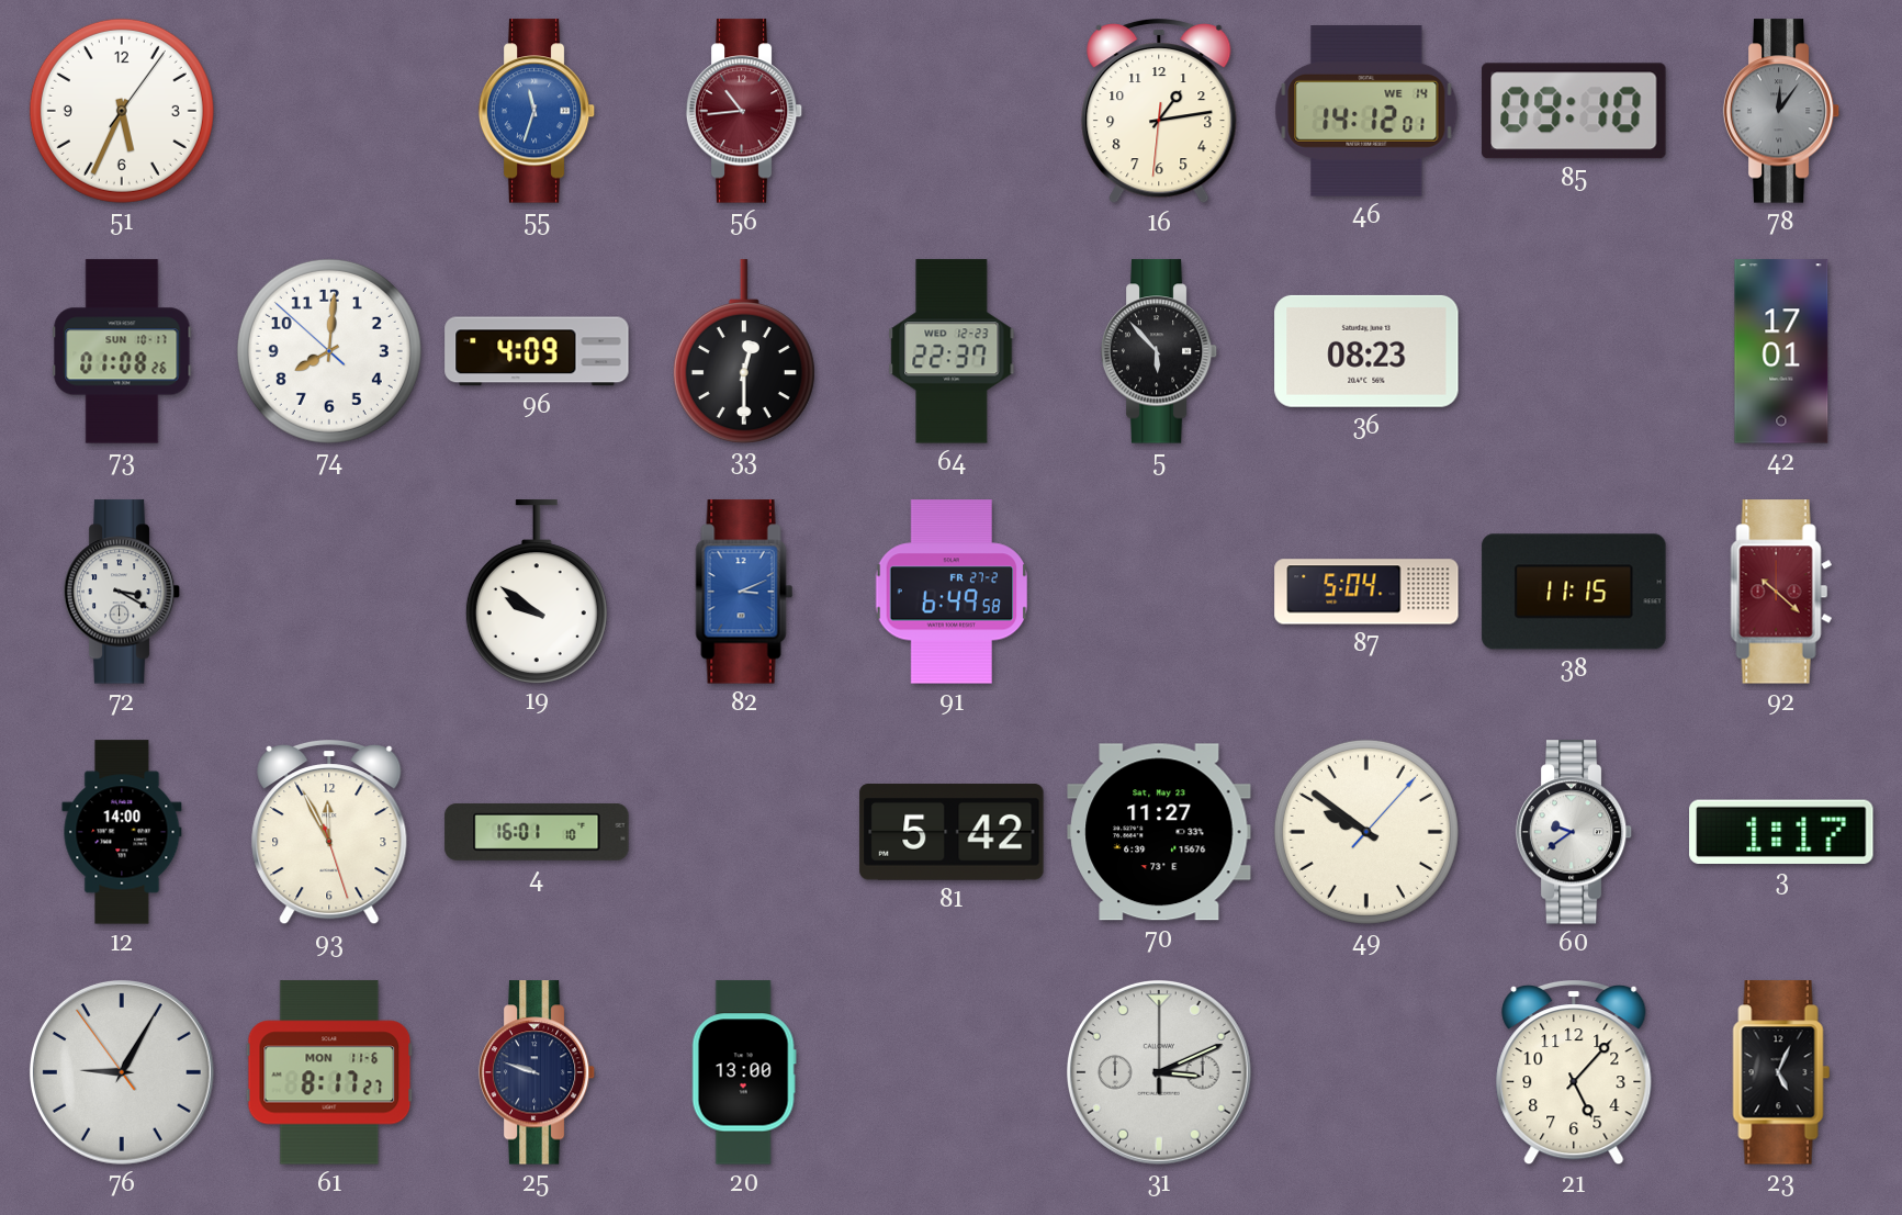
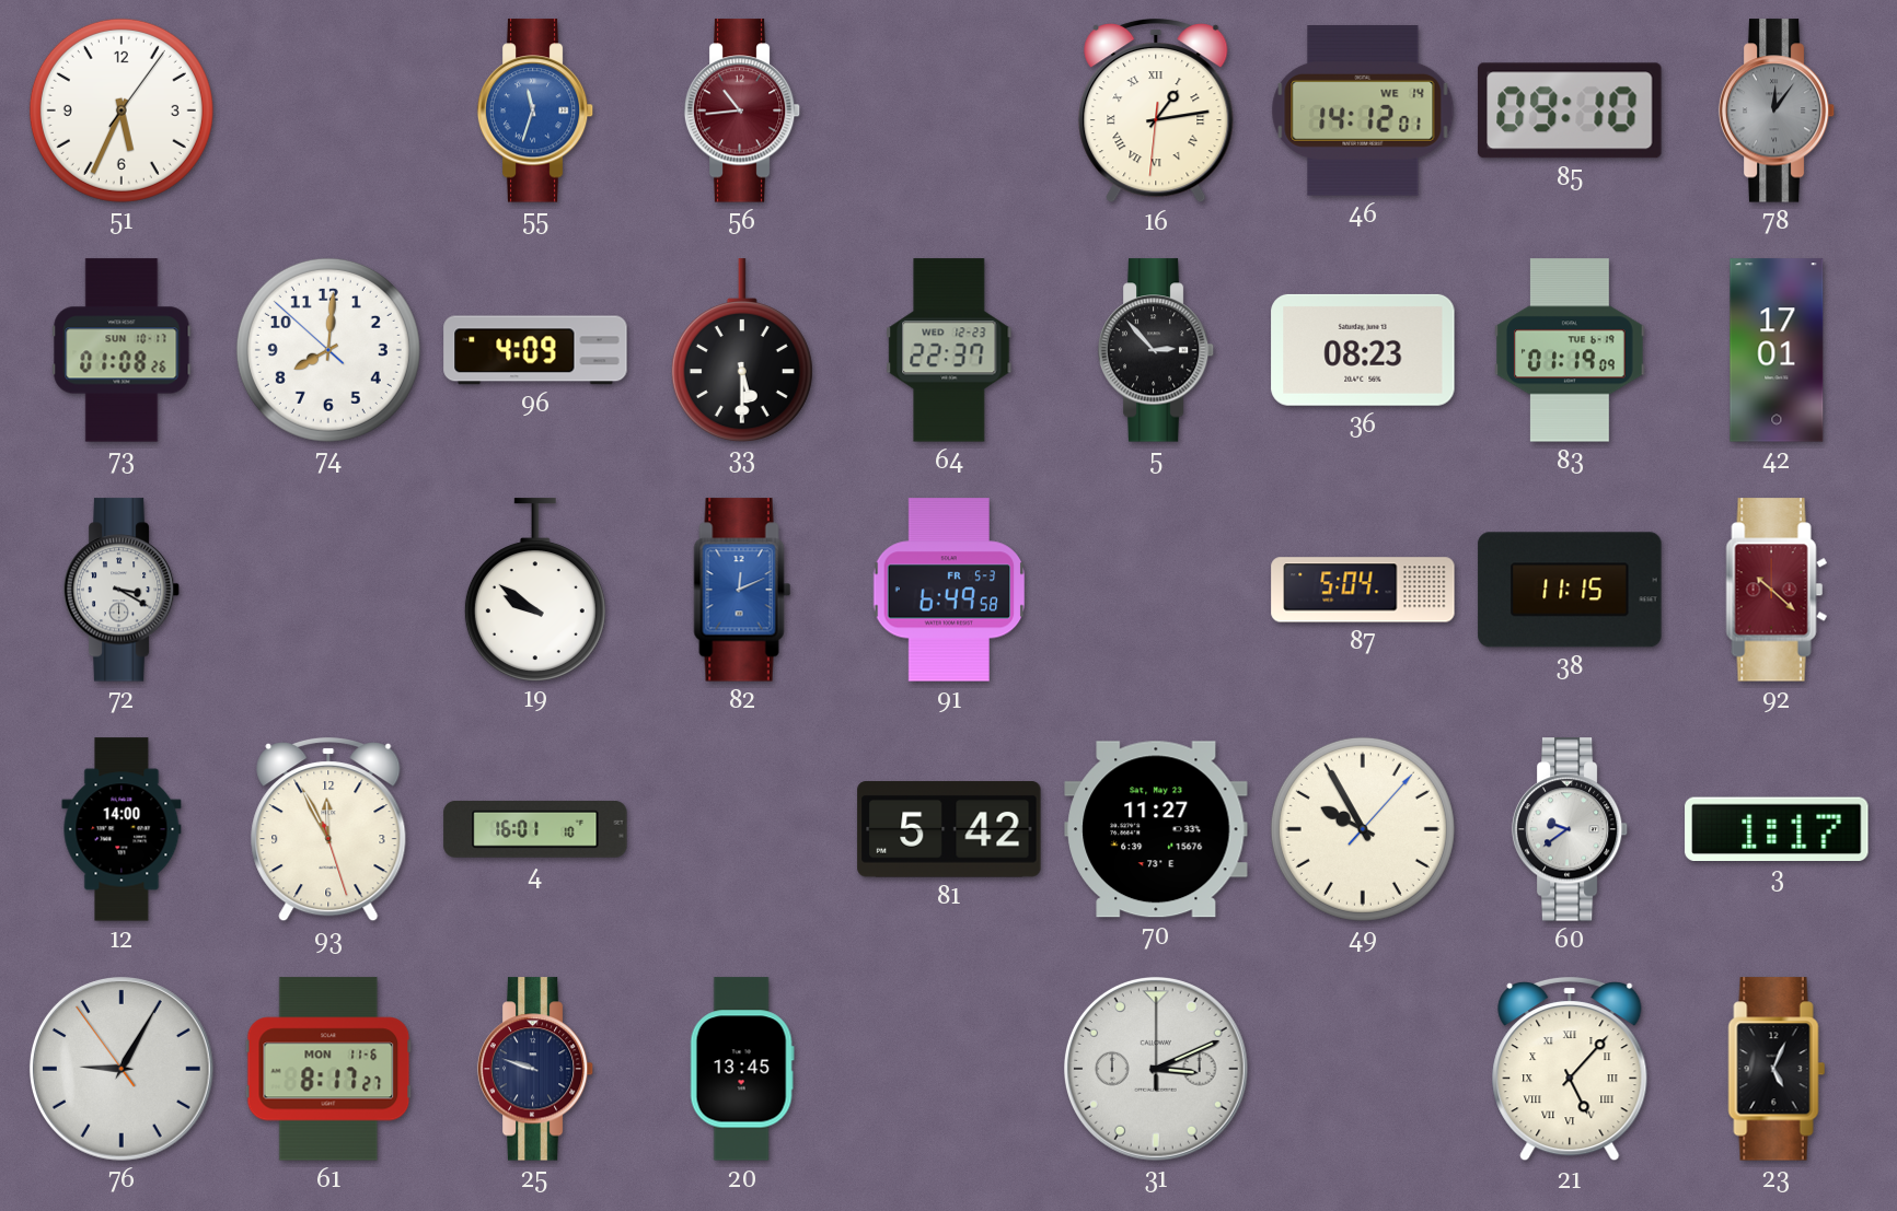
16 numerals: Arabic -> Roman (1156, 112)
33: 12:30 -> 5:30 (742, 350)
5: 5:53 -> 2:53 (1156, 350)
83: none -> 01:19 (1570, 350)
82: 3:11 -> 12:11 (742, 590)
91 date: FR 27-2 -> FR 5-3 (949, 590)
49: 9:51 -> 9:55 (1363, 829)
20: 13:00 -> 13:45 (742, 1069)
21 numerals: Arabic -> Roman (1570, 1070)
